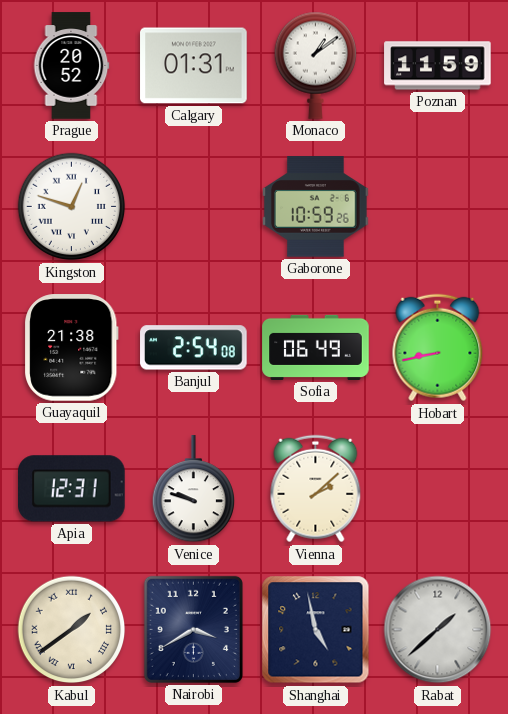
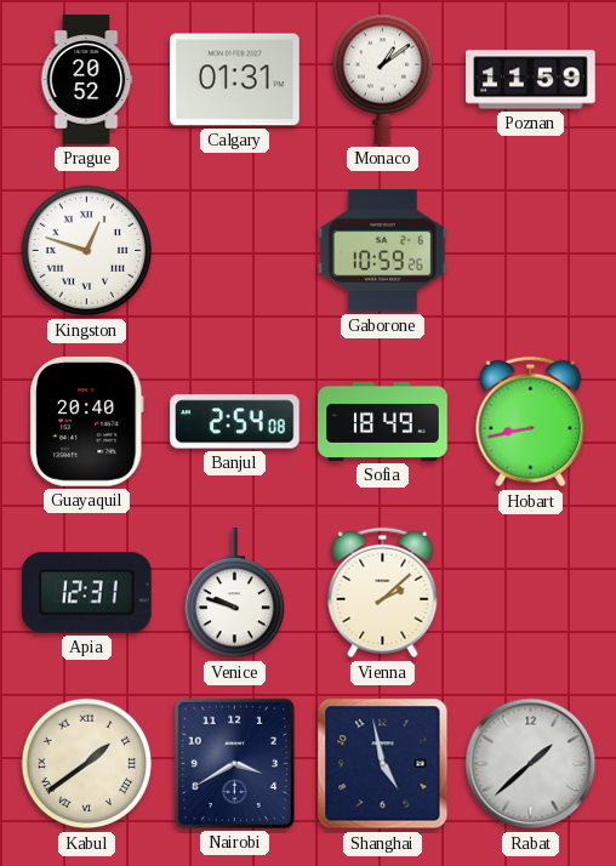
Guayaquil: 21:38 -> 20:40 (87, 422)
Sofia: 06:49 -> 18:49 (383, 421)
